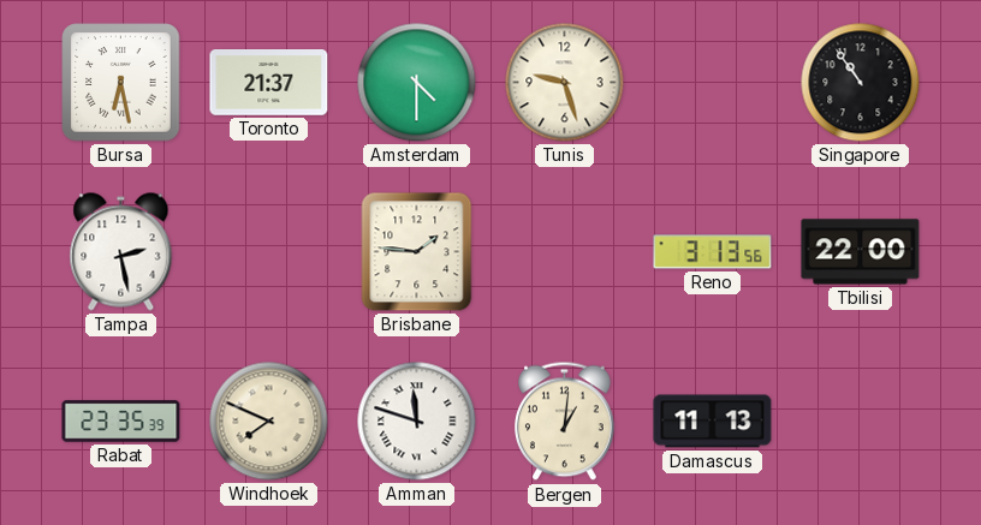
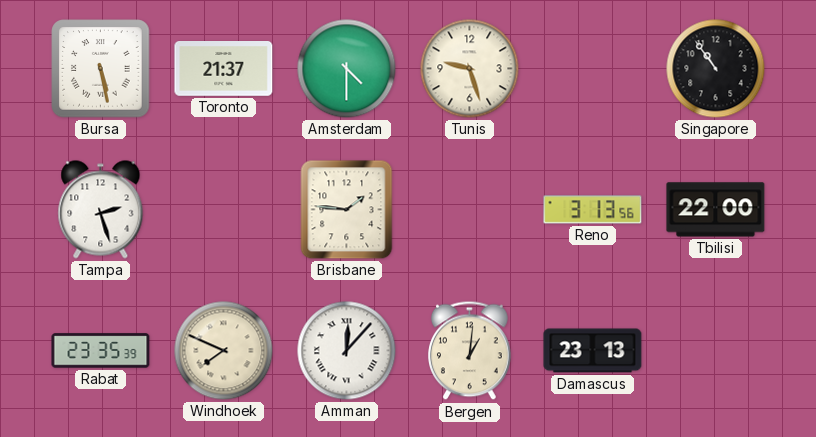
Bursa: 6:28 -> 5:28 (101, 69)
Tampa: 2:28 -> 2:27 (101, 210)
Amman: 11:48 -> 12:07 (347, 351)
Damascus: 11:13 -> 23:13 (593, 351)
